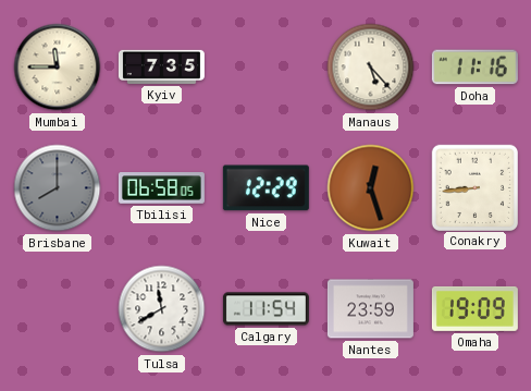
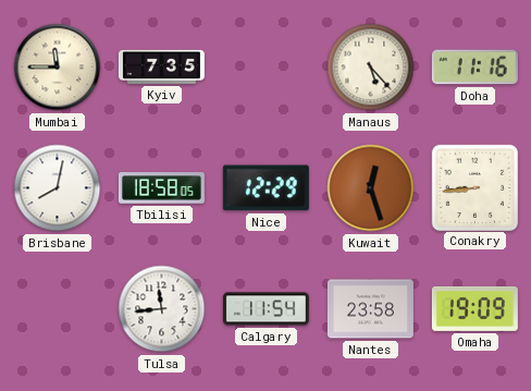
Brisbane: 8:00 -> 8:02 (58, 188)
Brisbane dial: grey -> white (58, 188)
Tbilisi: 06:58 -> 18:58 (161, 188)
Tulsa: 11:40 -> 11:44 (162, 309)
Nantes: 23:59 -> 23:58 (370, 309)
